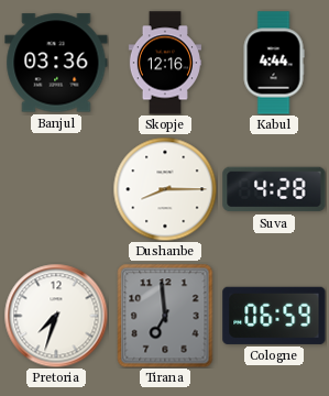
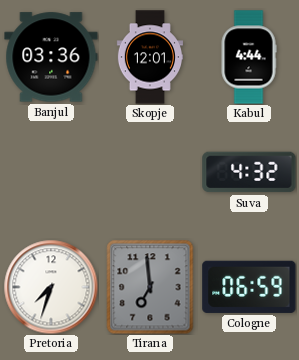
Skopje: 12:16 -> 12:01 (149, 57)
Dushanbe: 8:15 -> none (165, 189)
Suva: 4:28 -> 4:32 (249, 172)
